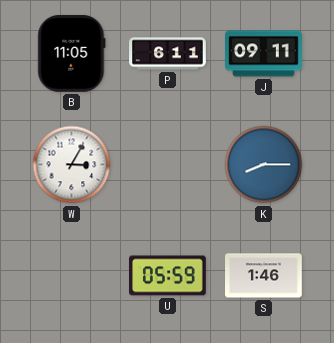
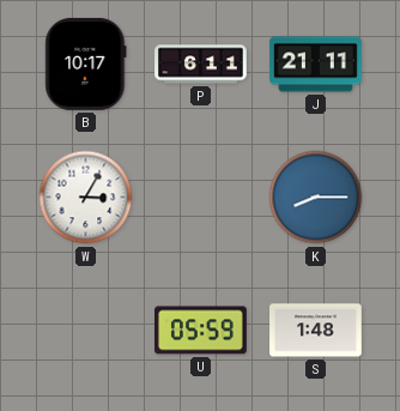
B: 11:05 -> 10:17 (86, 65)
J: 09:11 -> 21:11 (316, 65)
S: 1:46 -> 1:48 (316, 331)
